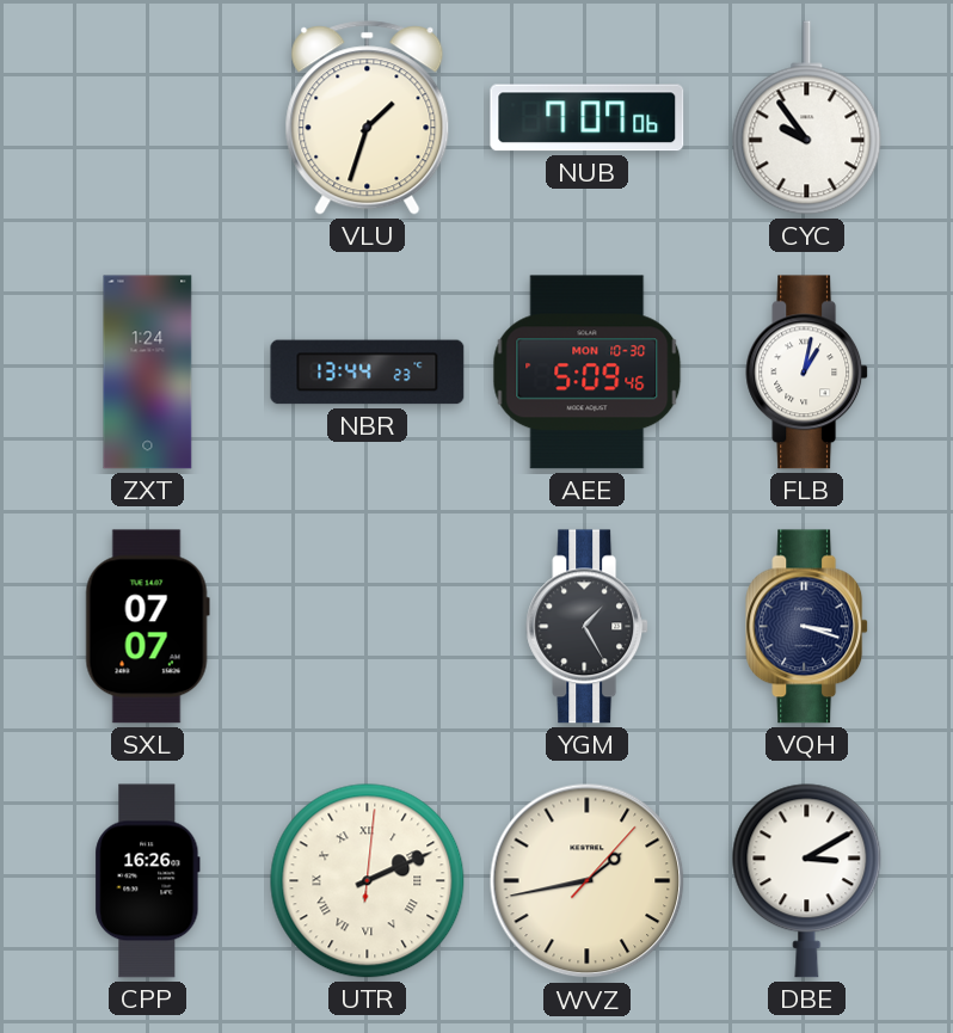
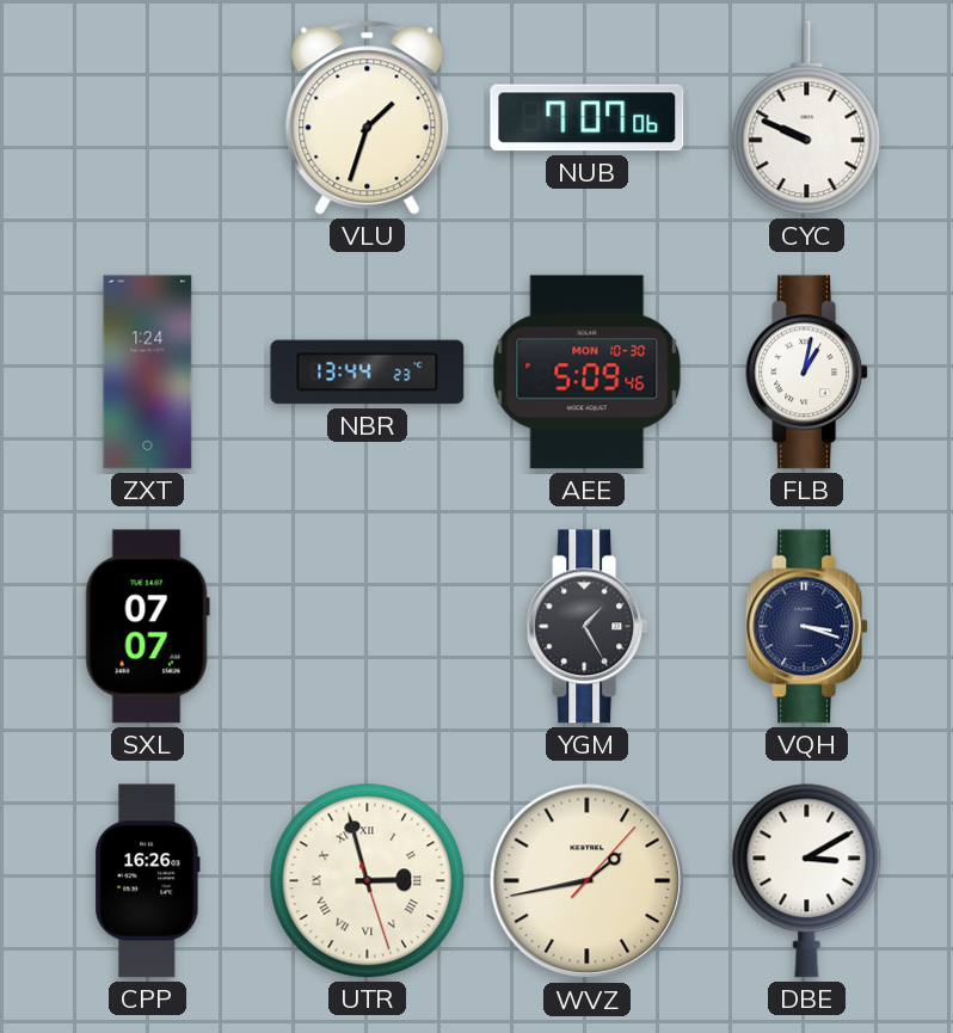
CYC: 9:54 -> 9:49 (807, 118)
UTR: 2:11 -> 2:57 (368, 881)
